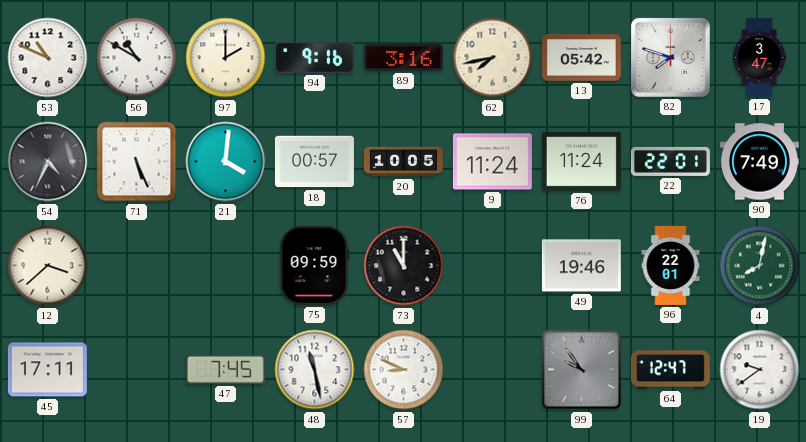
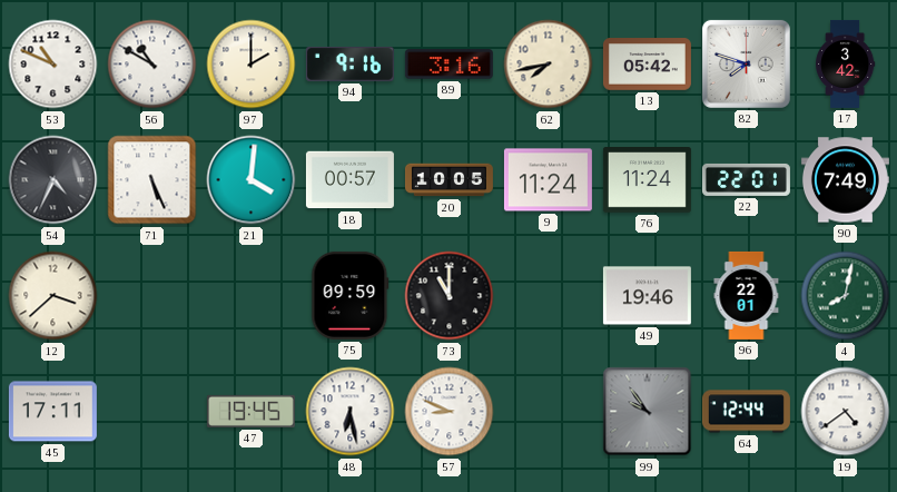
17: 3:47 -> 3:42 (846, 63)
47: 7:45 -> 19:45 (250, 411)
48: 11:28 -> 6:28 (351, 412)
64: 12:47 -> 12:44 (746, 412)
19: 9:39 -> 4:39 (846, 412)
